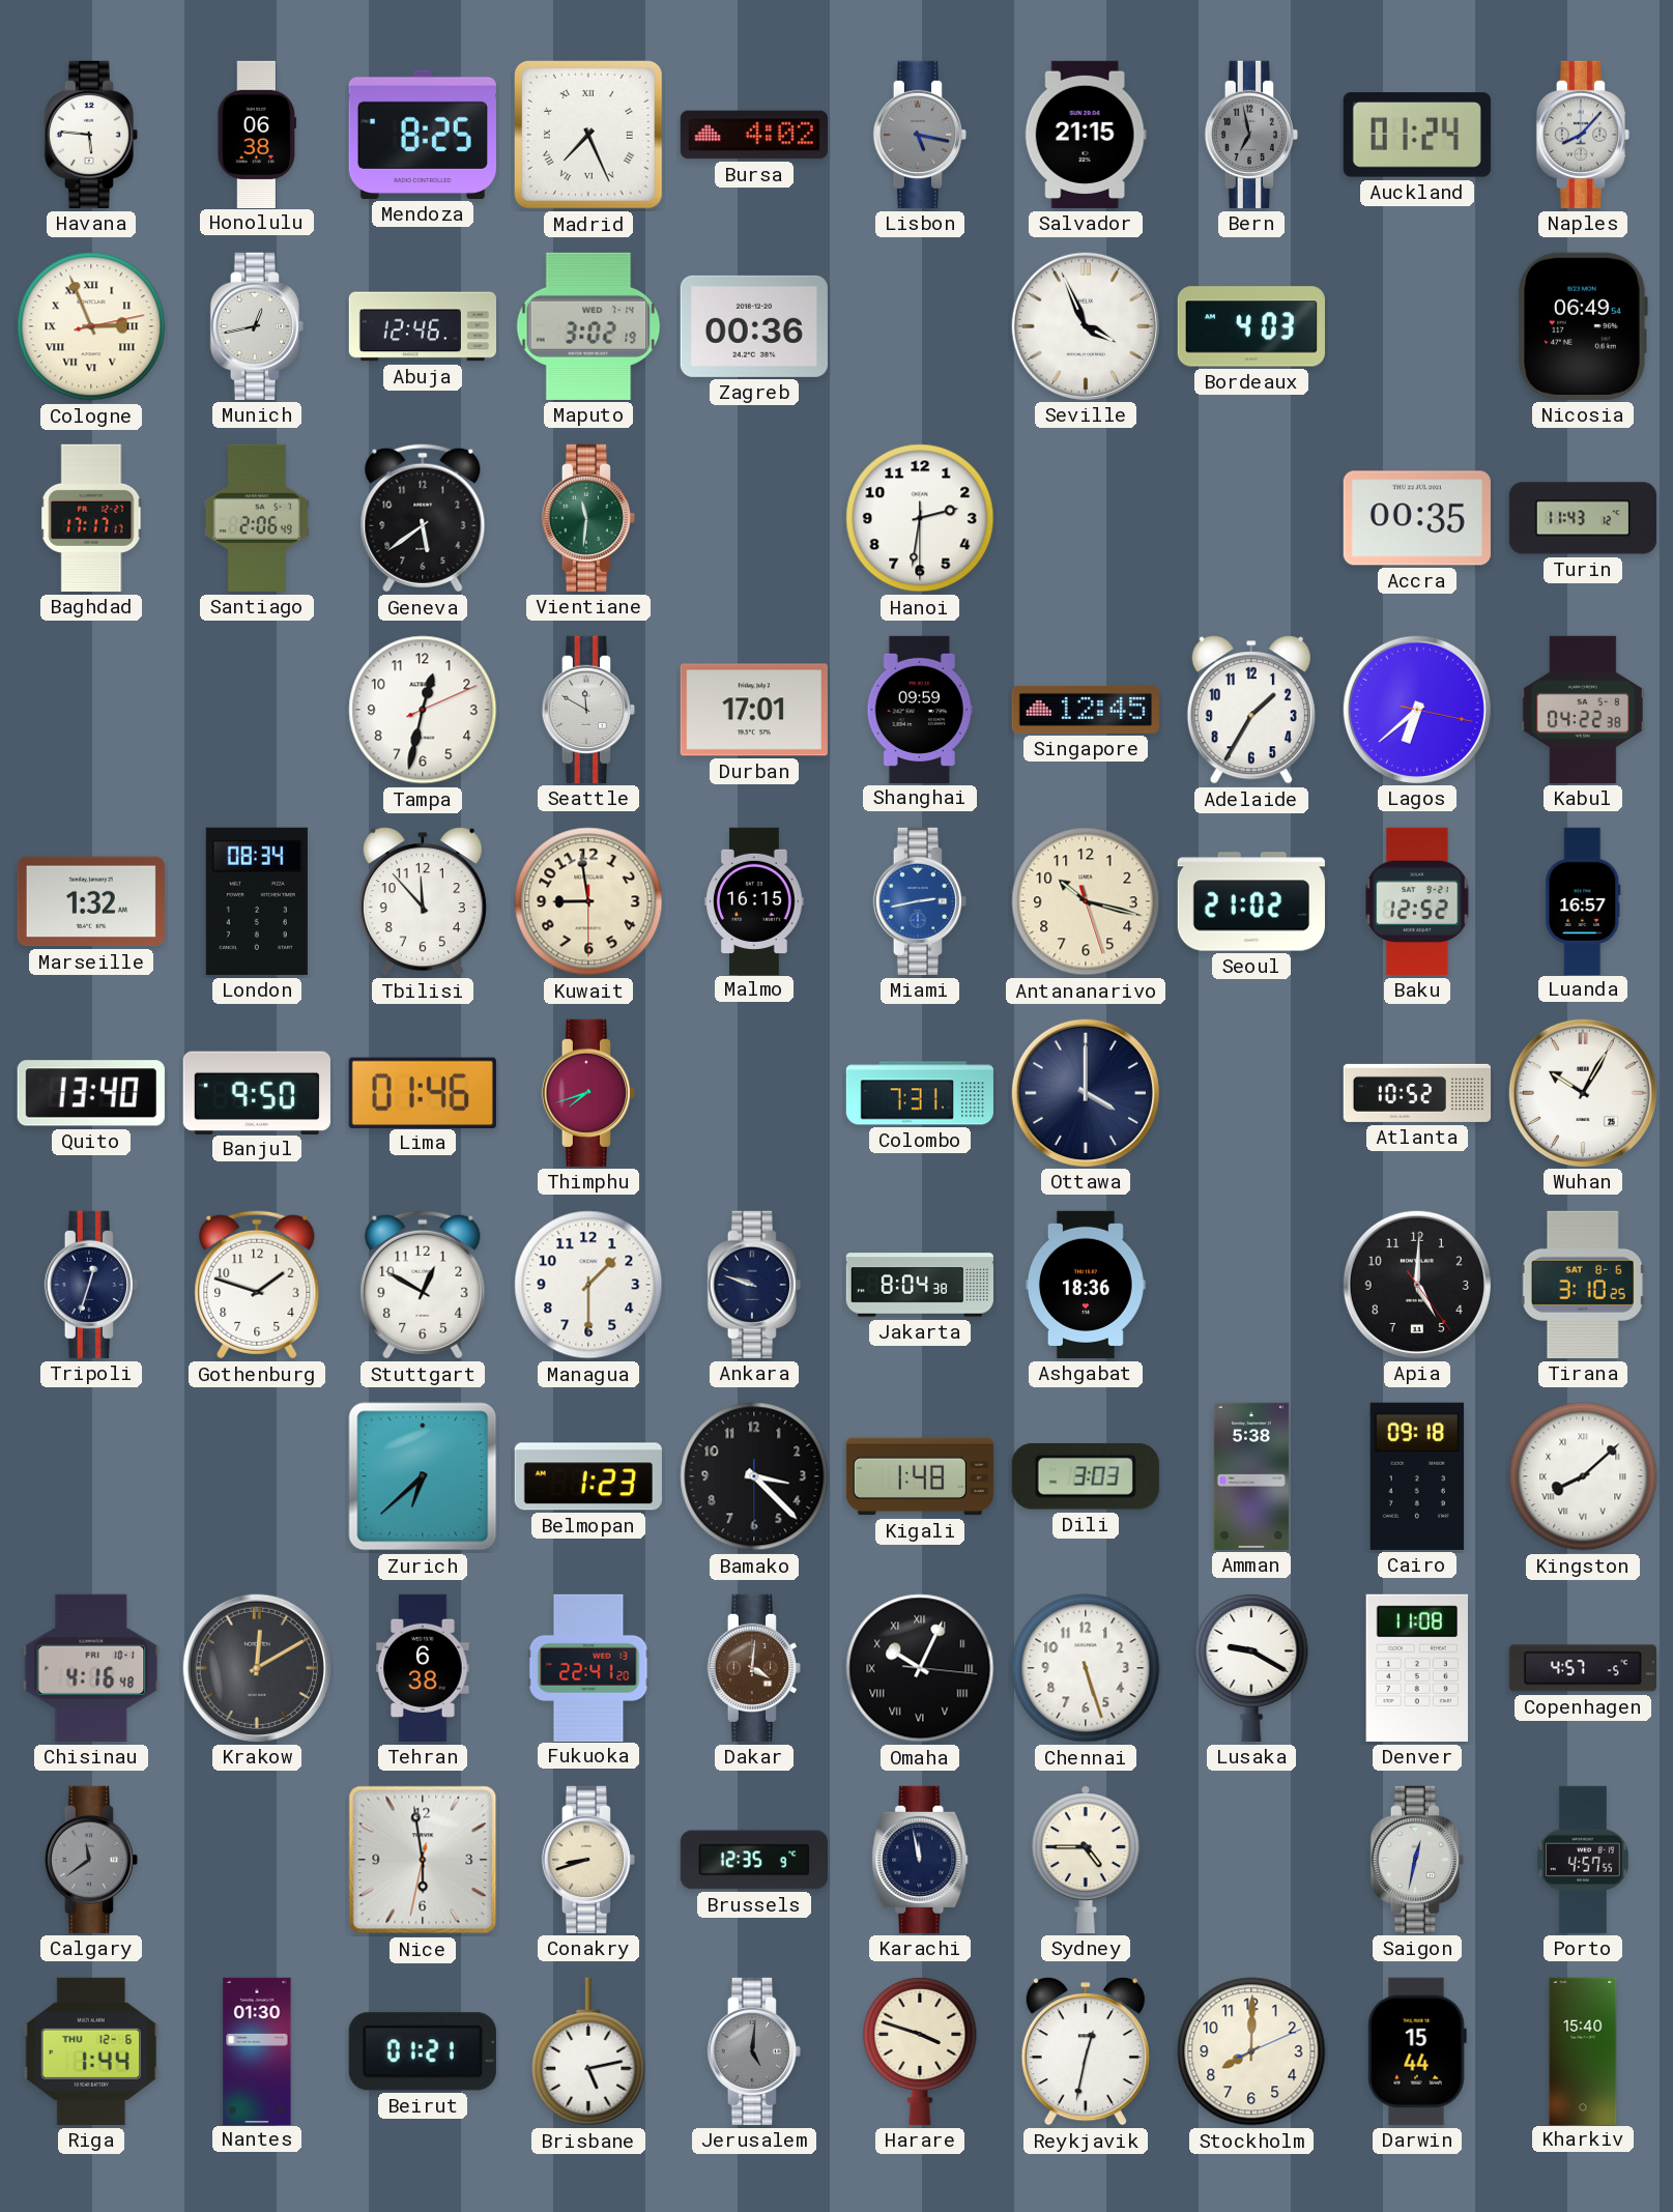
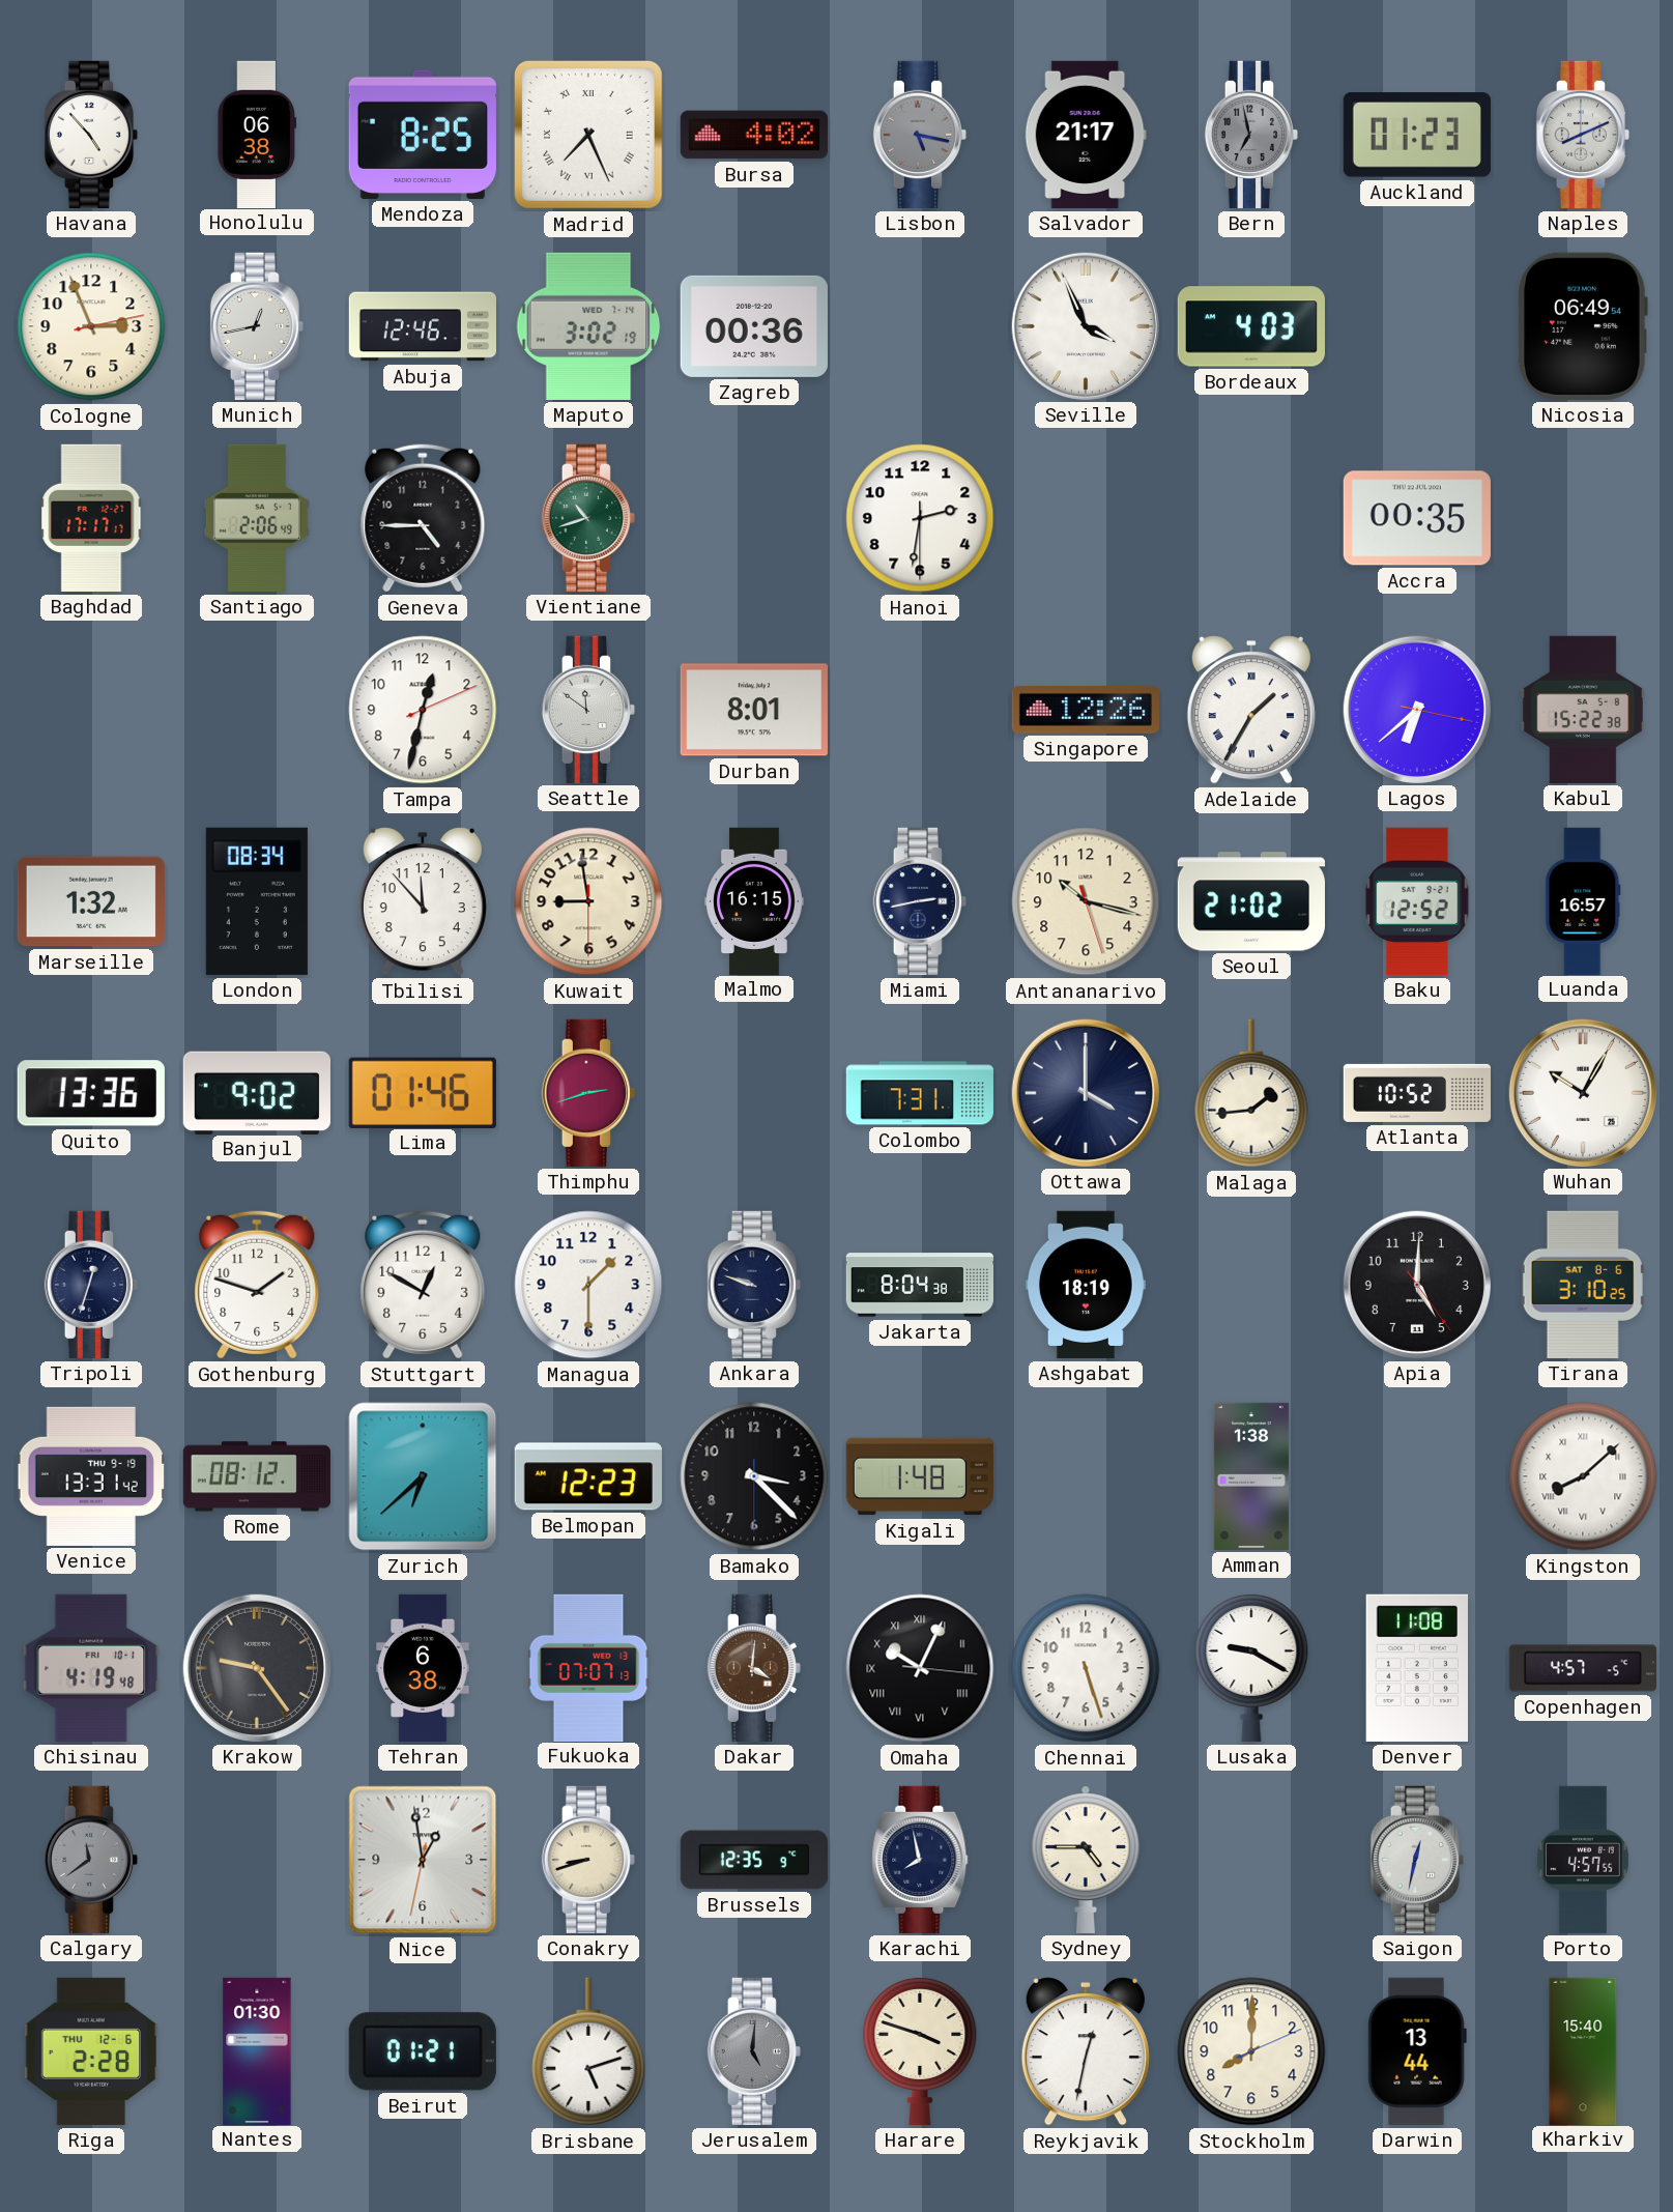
Havana: 5:46 -> 4:53 (90, 135)
Salvador: 21:15 -> 21:17 (1086, 135)
Auckland: 01:24 -> 01:23 (1417, 135)
Naples: 8:07 -> 8:11 (1582, 135)
Cologne numerals: Roman -> Arabic (91, 326)
Geneva: 5:39 -> 4:45 (423, 518)
Vientiane: 11:31 -> 10:42 (587, 518)
Turin: 11:43 -> none (1583, 518)
Seattle: 11:50 -> 11:51 (587, 710)
Durban: 17:01 -> 8:01 (754, 710)
Shanghai: 09:59 -> none (920, 709)
Singapore: 12:45 -> 12:26 (1086, 710)
Adelaide numerals: Arabic -> Roman (1251, 710)
Kabul: 04:22 -> 15:22 (1583, 710)
Miami dial: blue -> navy (919, 901)
Quito: 13:40 -> 13:36 (91, 1093)
Banjul: 9:50 -> 9:02 (257, 1092)
Thimphu: 7:42 -> 2:42 (587, 1093)
Malaga: none -> 1:44 (1251, 1093)
Ashgabat: 18:36 -> 18:19 (1086, 1285)
Venice: none -> 13:31 (91, 1476)
Rome: none -> 08:12 (257, 1476)
Belmopan: 1:23 -> 12:23 (588, 1476)
Dili: 3:03 -> none (1086, 1476)
Amman: 5:38 -> 1:38 (1251, 1476)
Cairo: 09:18 -> none (1417, 1476)
Chisinau: 4:16 -> 4:19 (91, 1668)
Krakow: 12:10 -> 9:24 (257, 1668)
Fukuoka: 22:41 -> 07:07 (588, 1667)
Nice: 5:58 -> 12:58 (423, 1860)
Karachi: 11:58 -> 7:58 (920, 1860)
Riga: 1:44 -> 2:28 (91, 2051)
Brisbane: 5:13 -> 5:12 (588, 2051)
Darwin: 15:44 -> 13:44 (1417, 2051)
